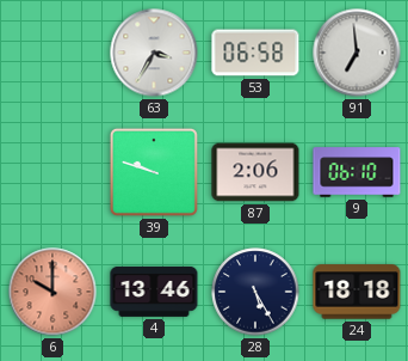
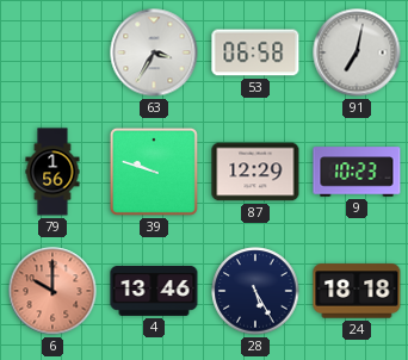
91: 6:59 -> 7:02 (357, 52)
79: none -> 1:56 (52, 172)
87: 2:06 -> 12:29 (255, 172)
9: 06:10 -> 10:23 (357, 172)
